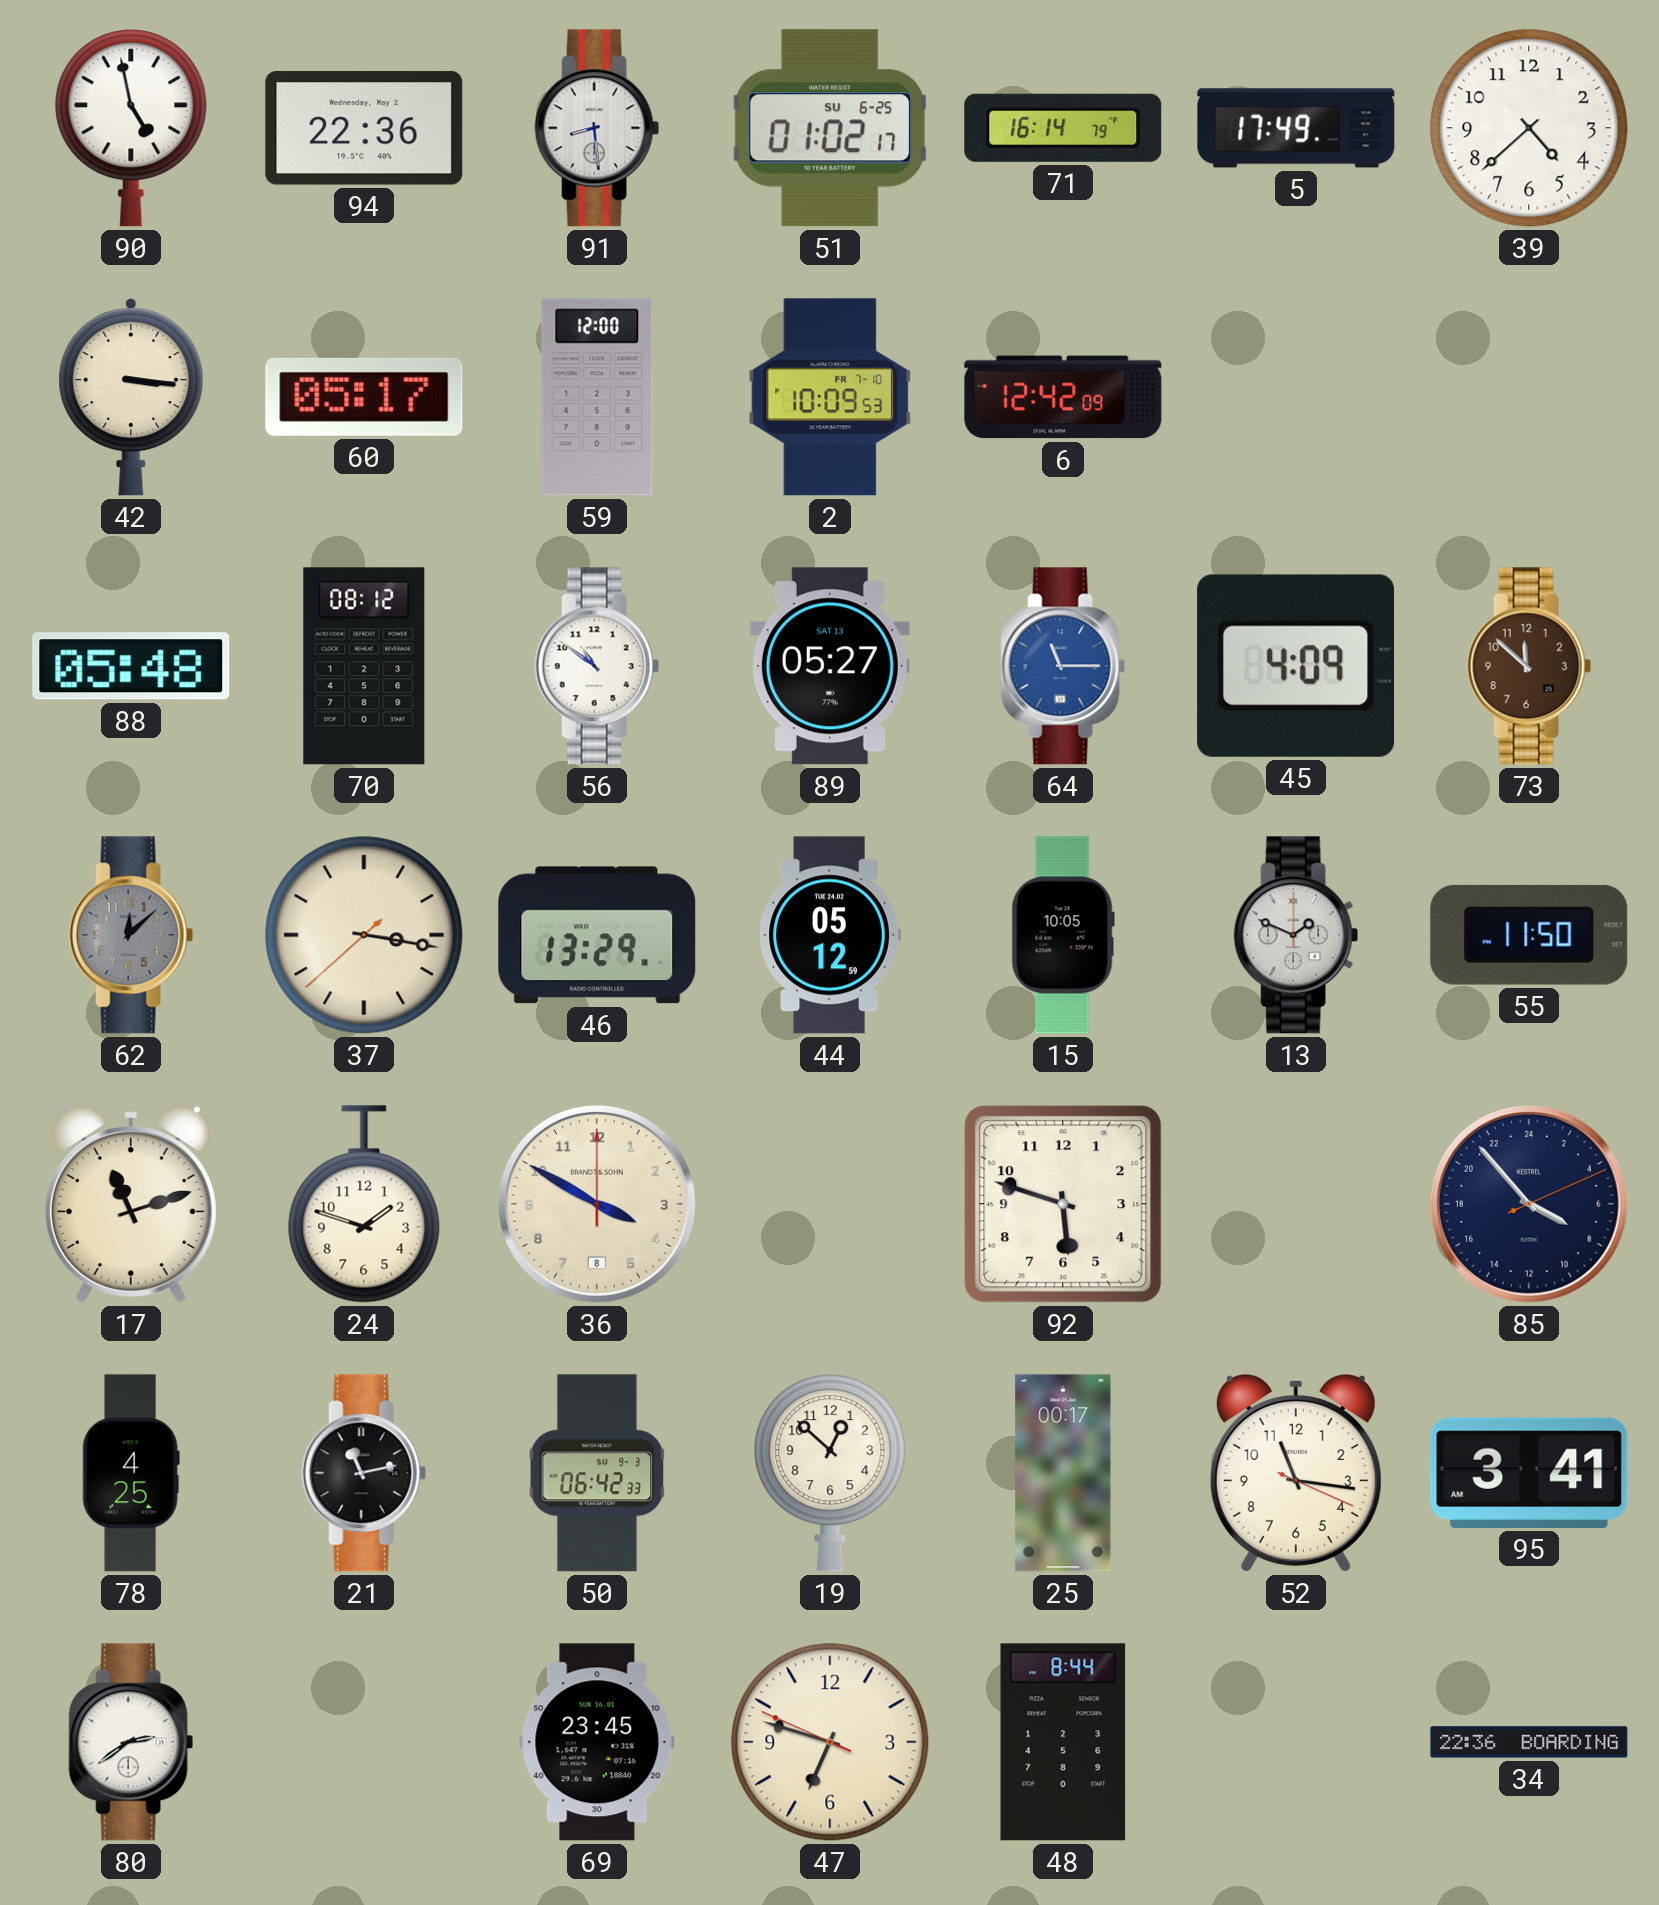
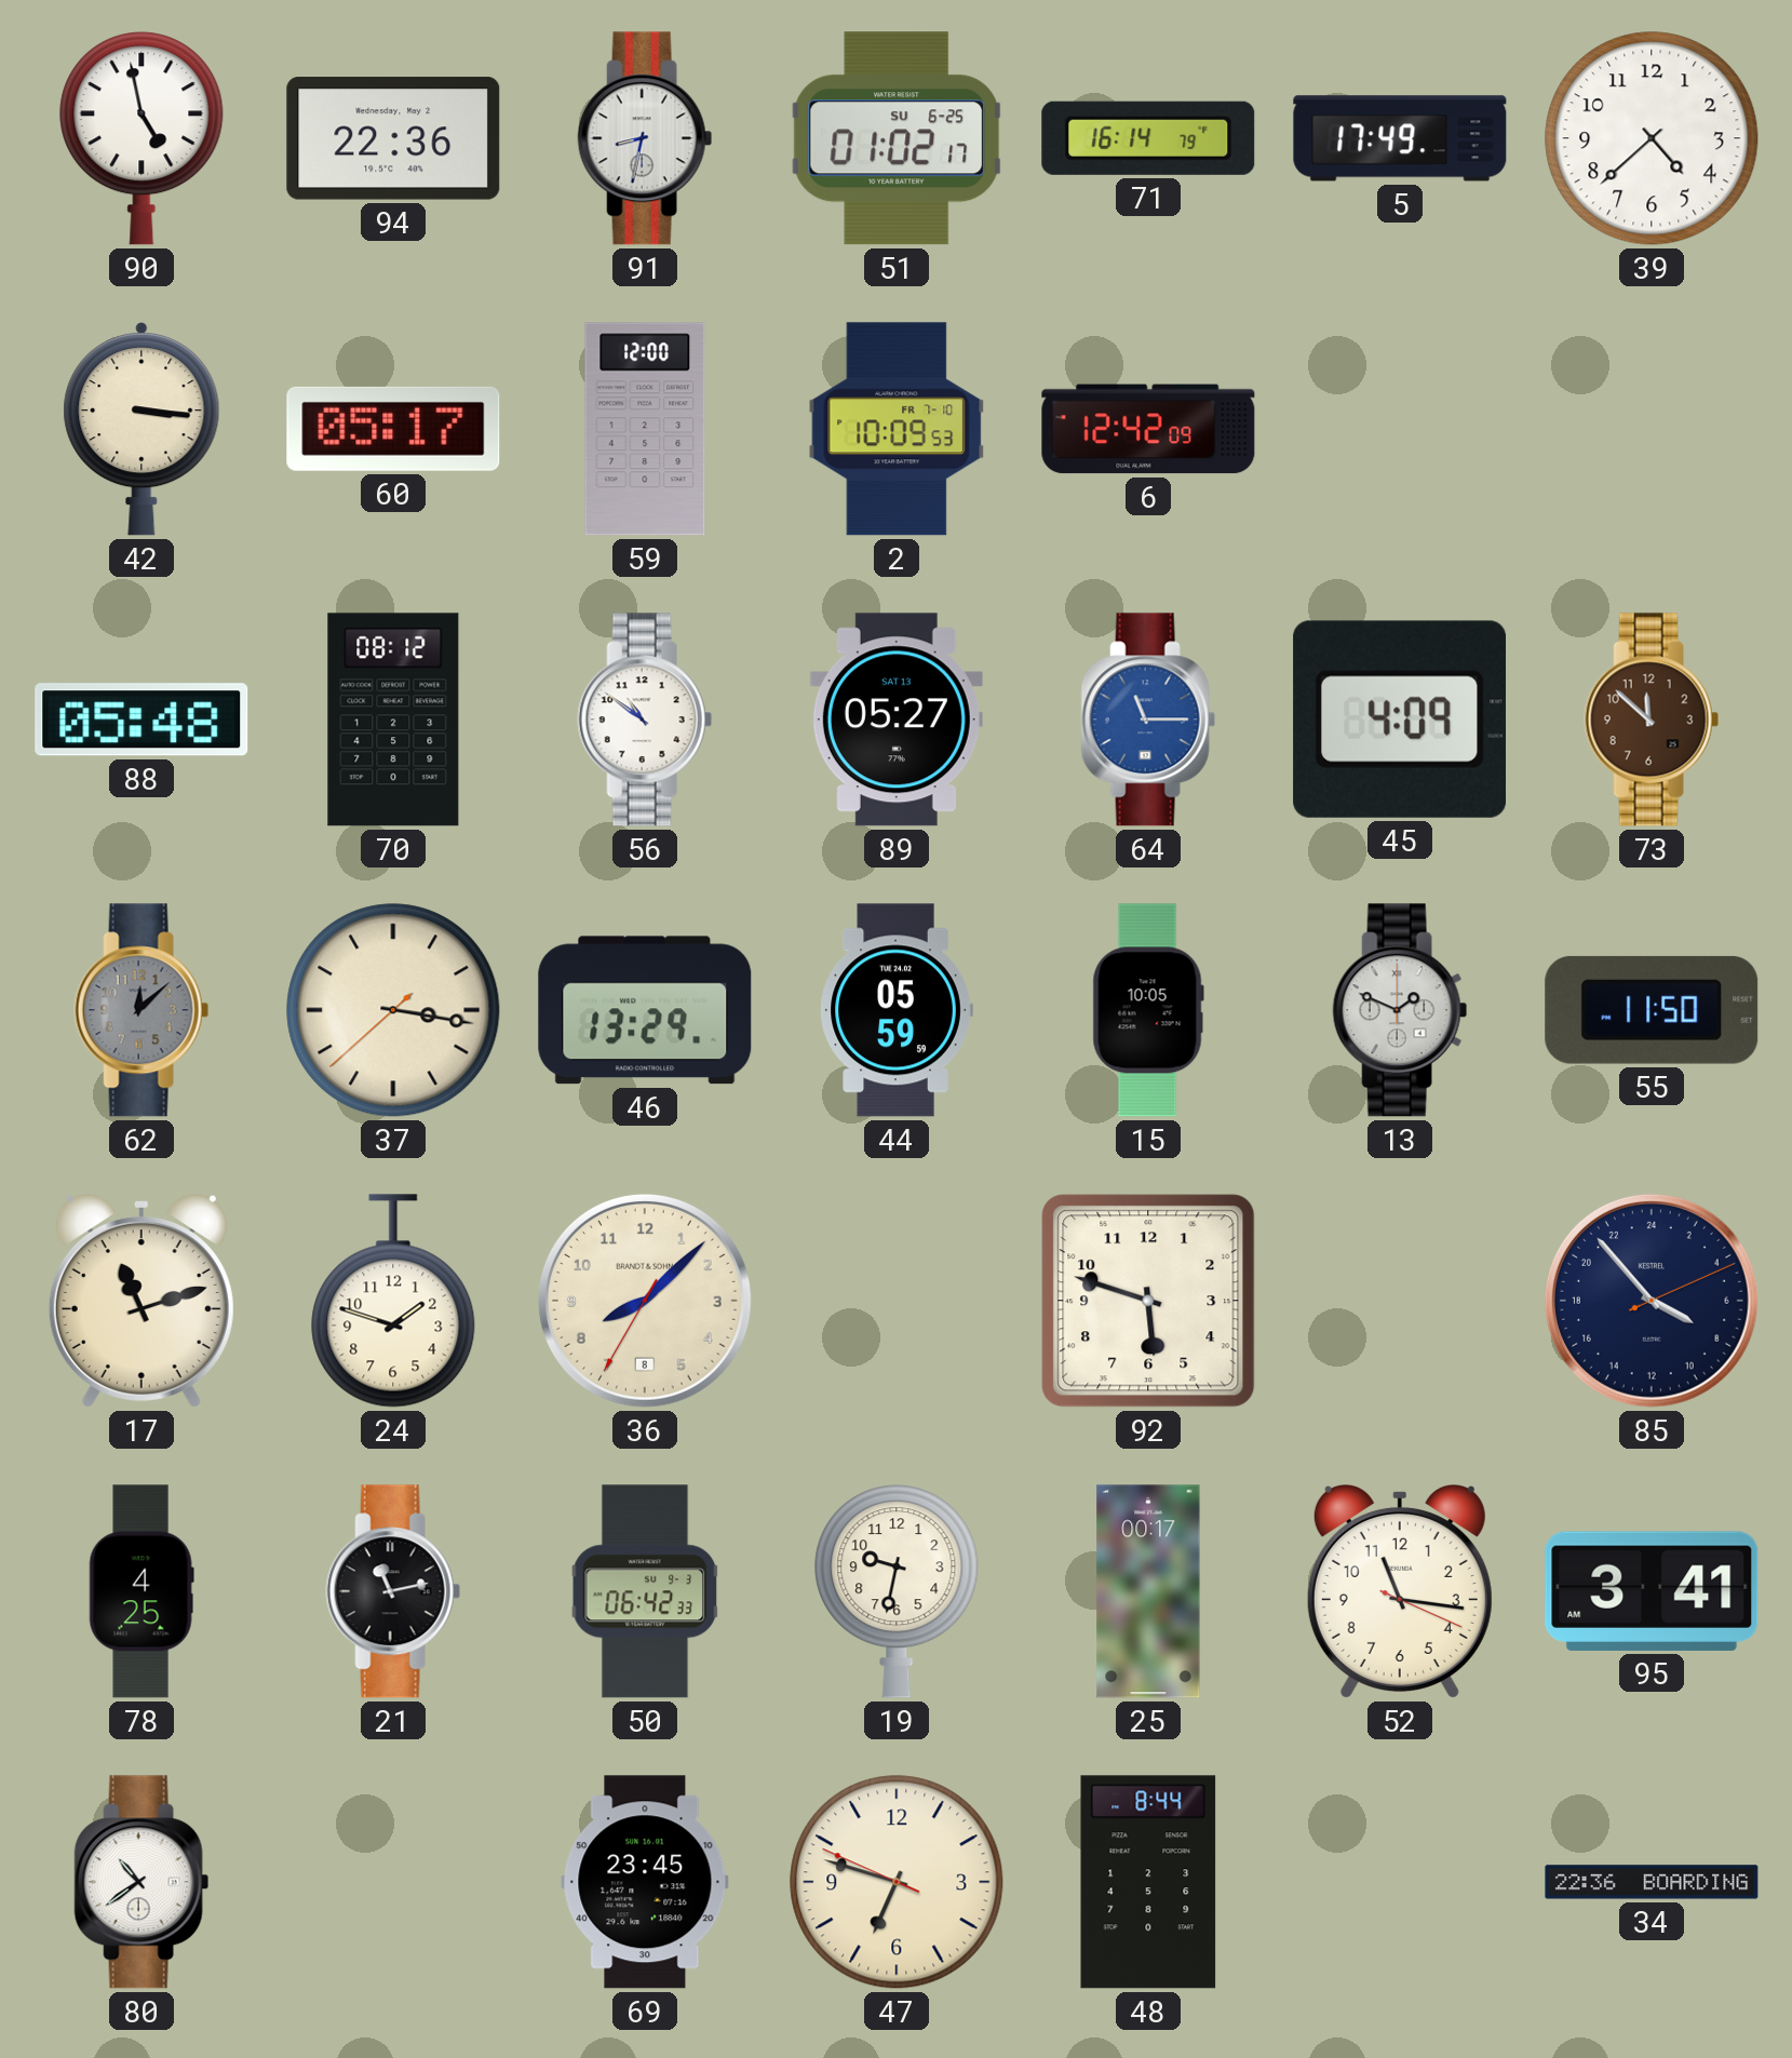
91: 8:29 -> 8:32 (645, 138)
44: 05:12 -> 05:59 (897, 1010)
36: 3:50 -> 8:07 (645, 1301)
19: 12:52 -> 9:32 (897, 1591)
80: 2:39 -> 10:39 (142, 1882)
